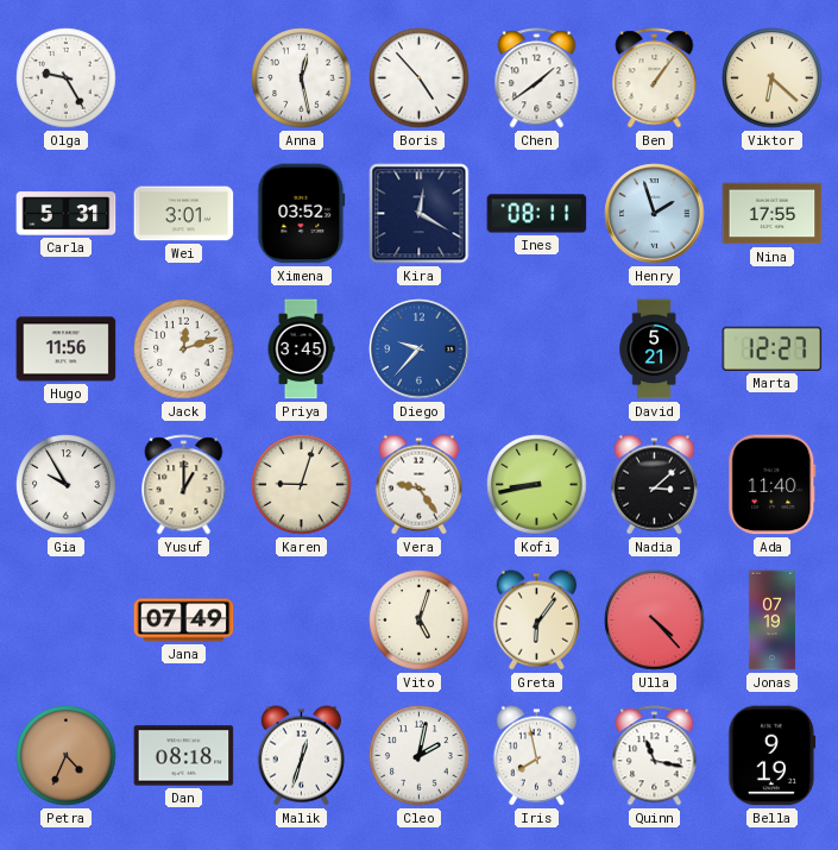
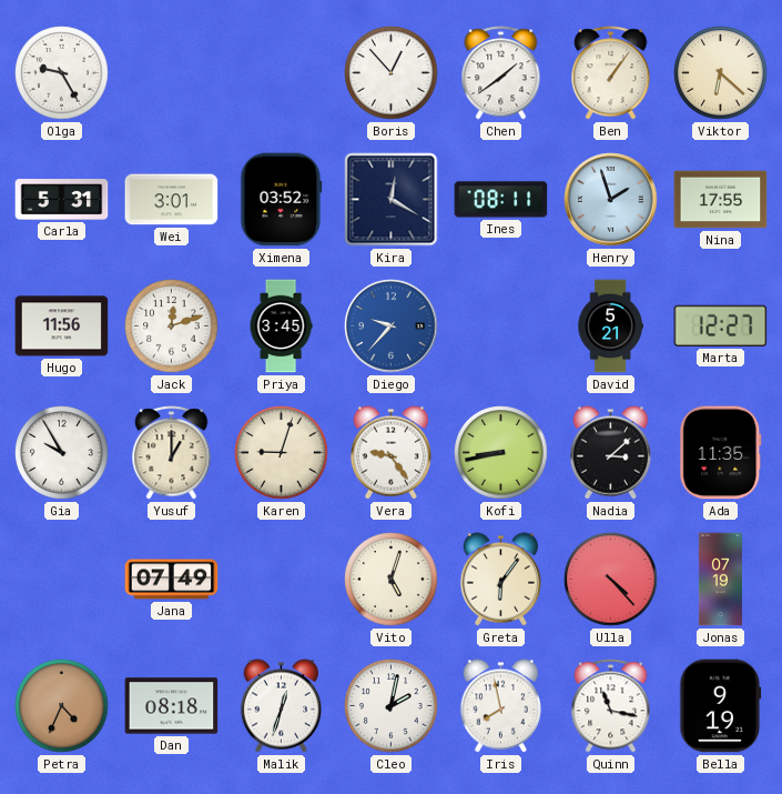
Anna: 12:28 -> none (302, 78)
Boris: 4:53 -> 12:53 (392, 73)
Ada: 11:40 -> 11:35 (721, 453)
